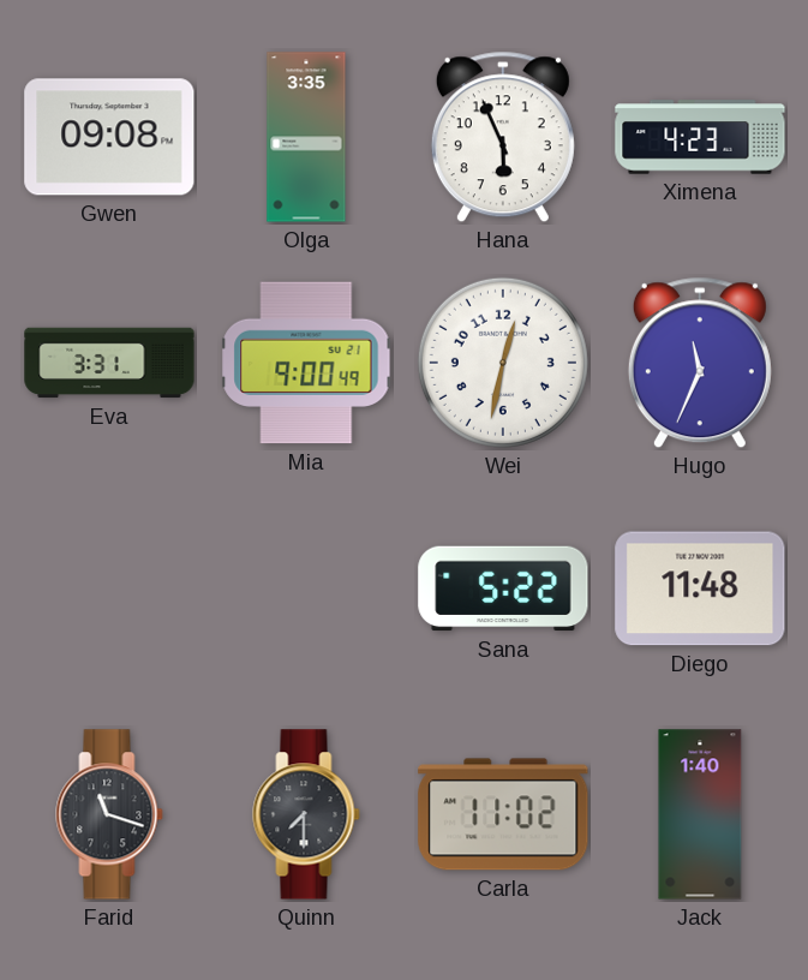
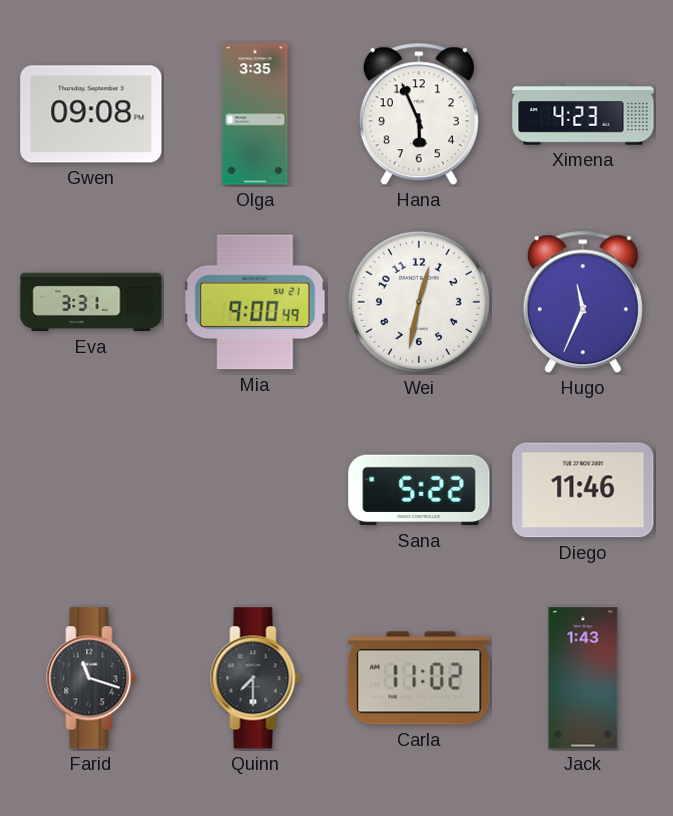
Diego: 11:48 -> 11:46 (583, 490)
Jack: 1:40 -> 1:43 (583, 678)
